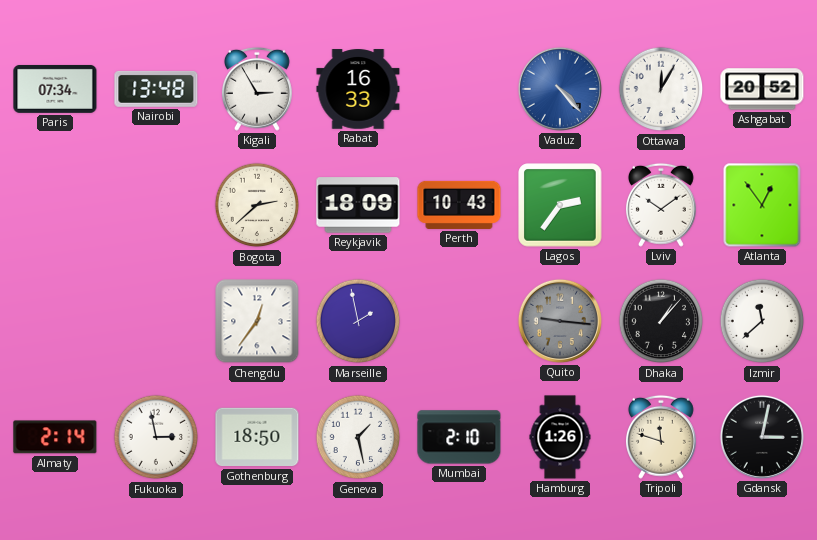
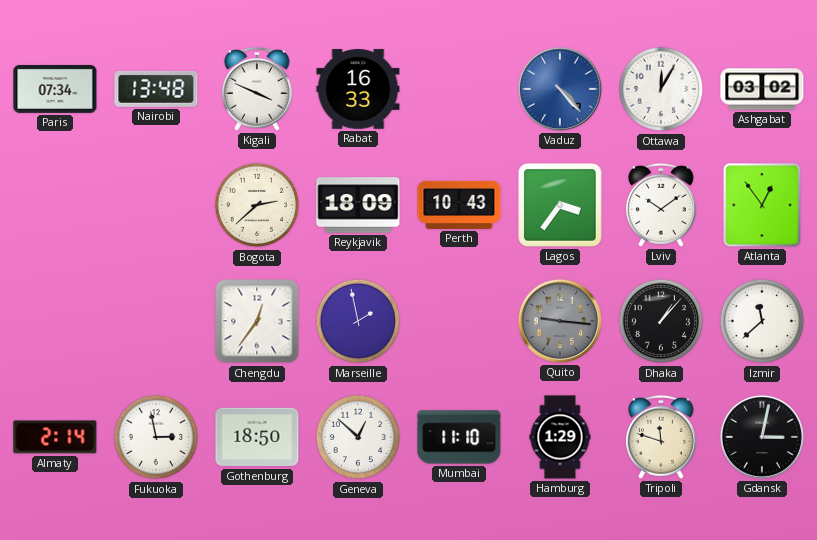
Kigali: 2:55 -> 3:49 (257, 89)
Ashgabat: 20:52 -> 03:02 (762, 89)
Lagos: 2:36 -> 3:36 (560, 205)
Geneva: 1:28 -> 12:52 (358, 437)
Mumbai: 2:10 -> 11:10 (459, 437)
Hamburg: 1:26 -> 1:29 (560, 437)
